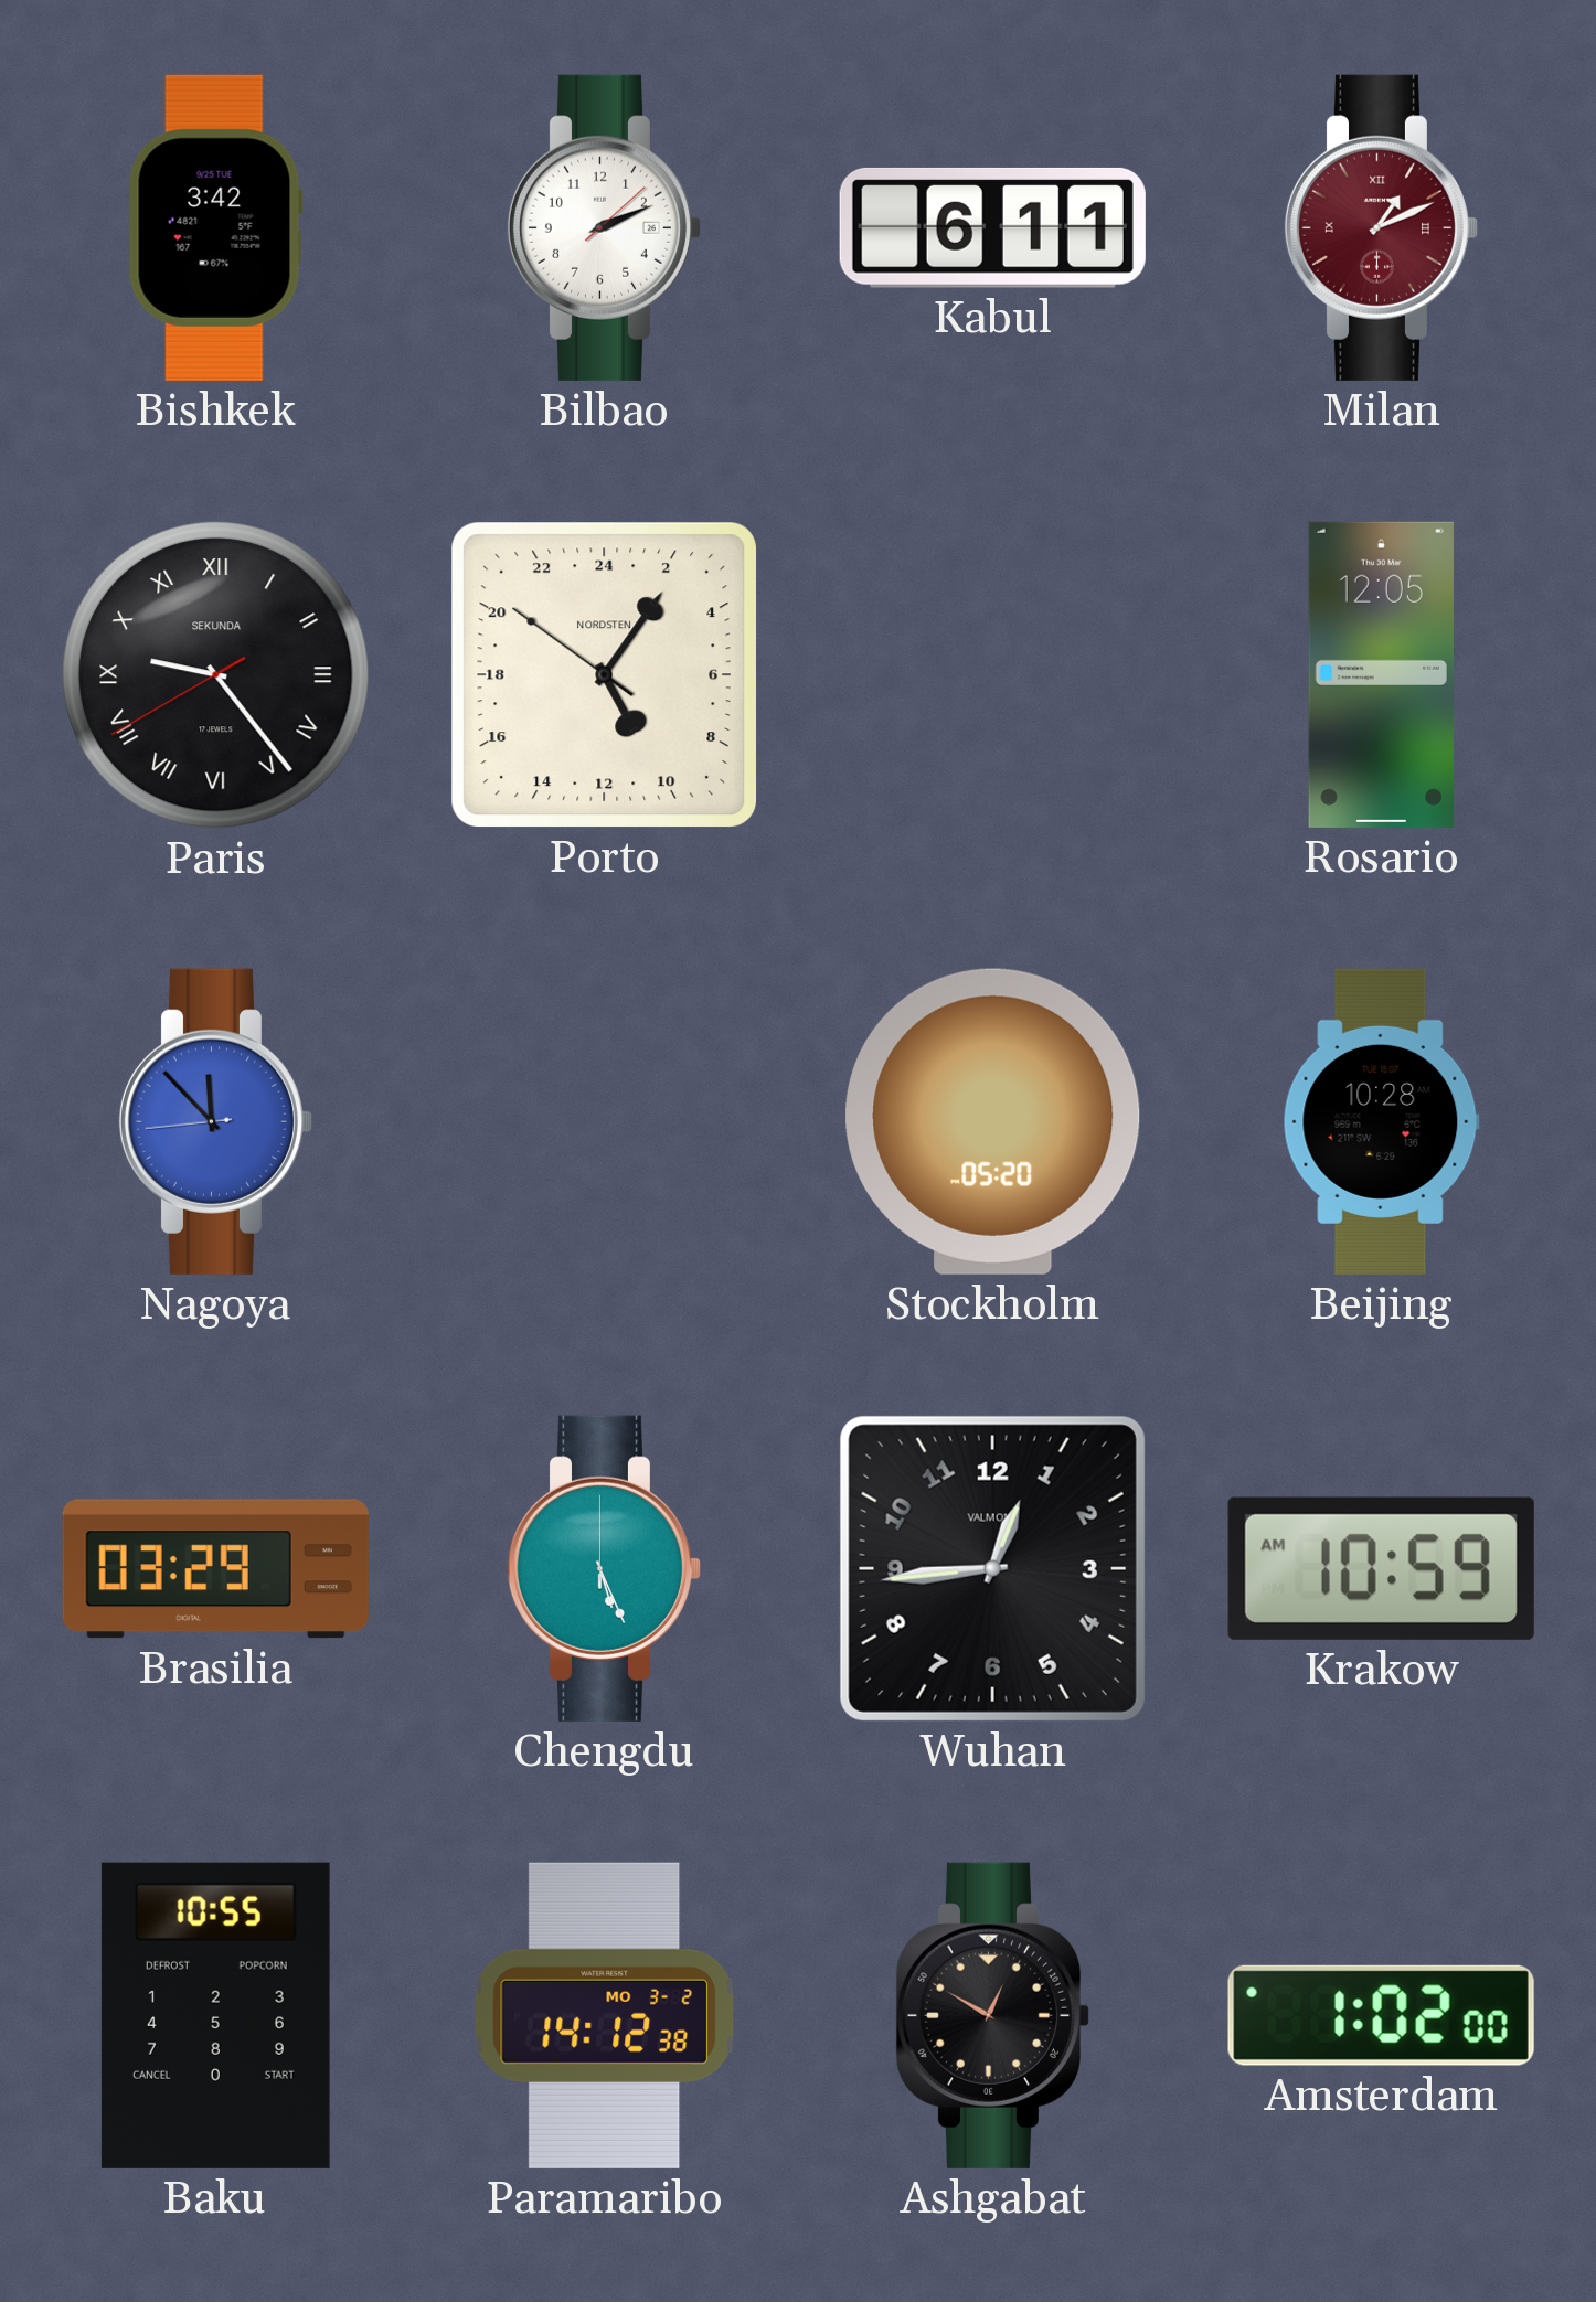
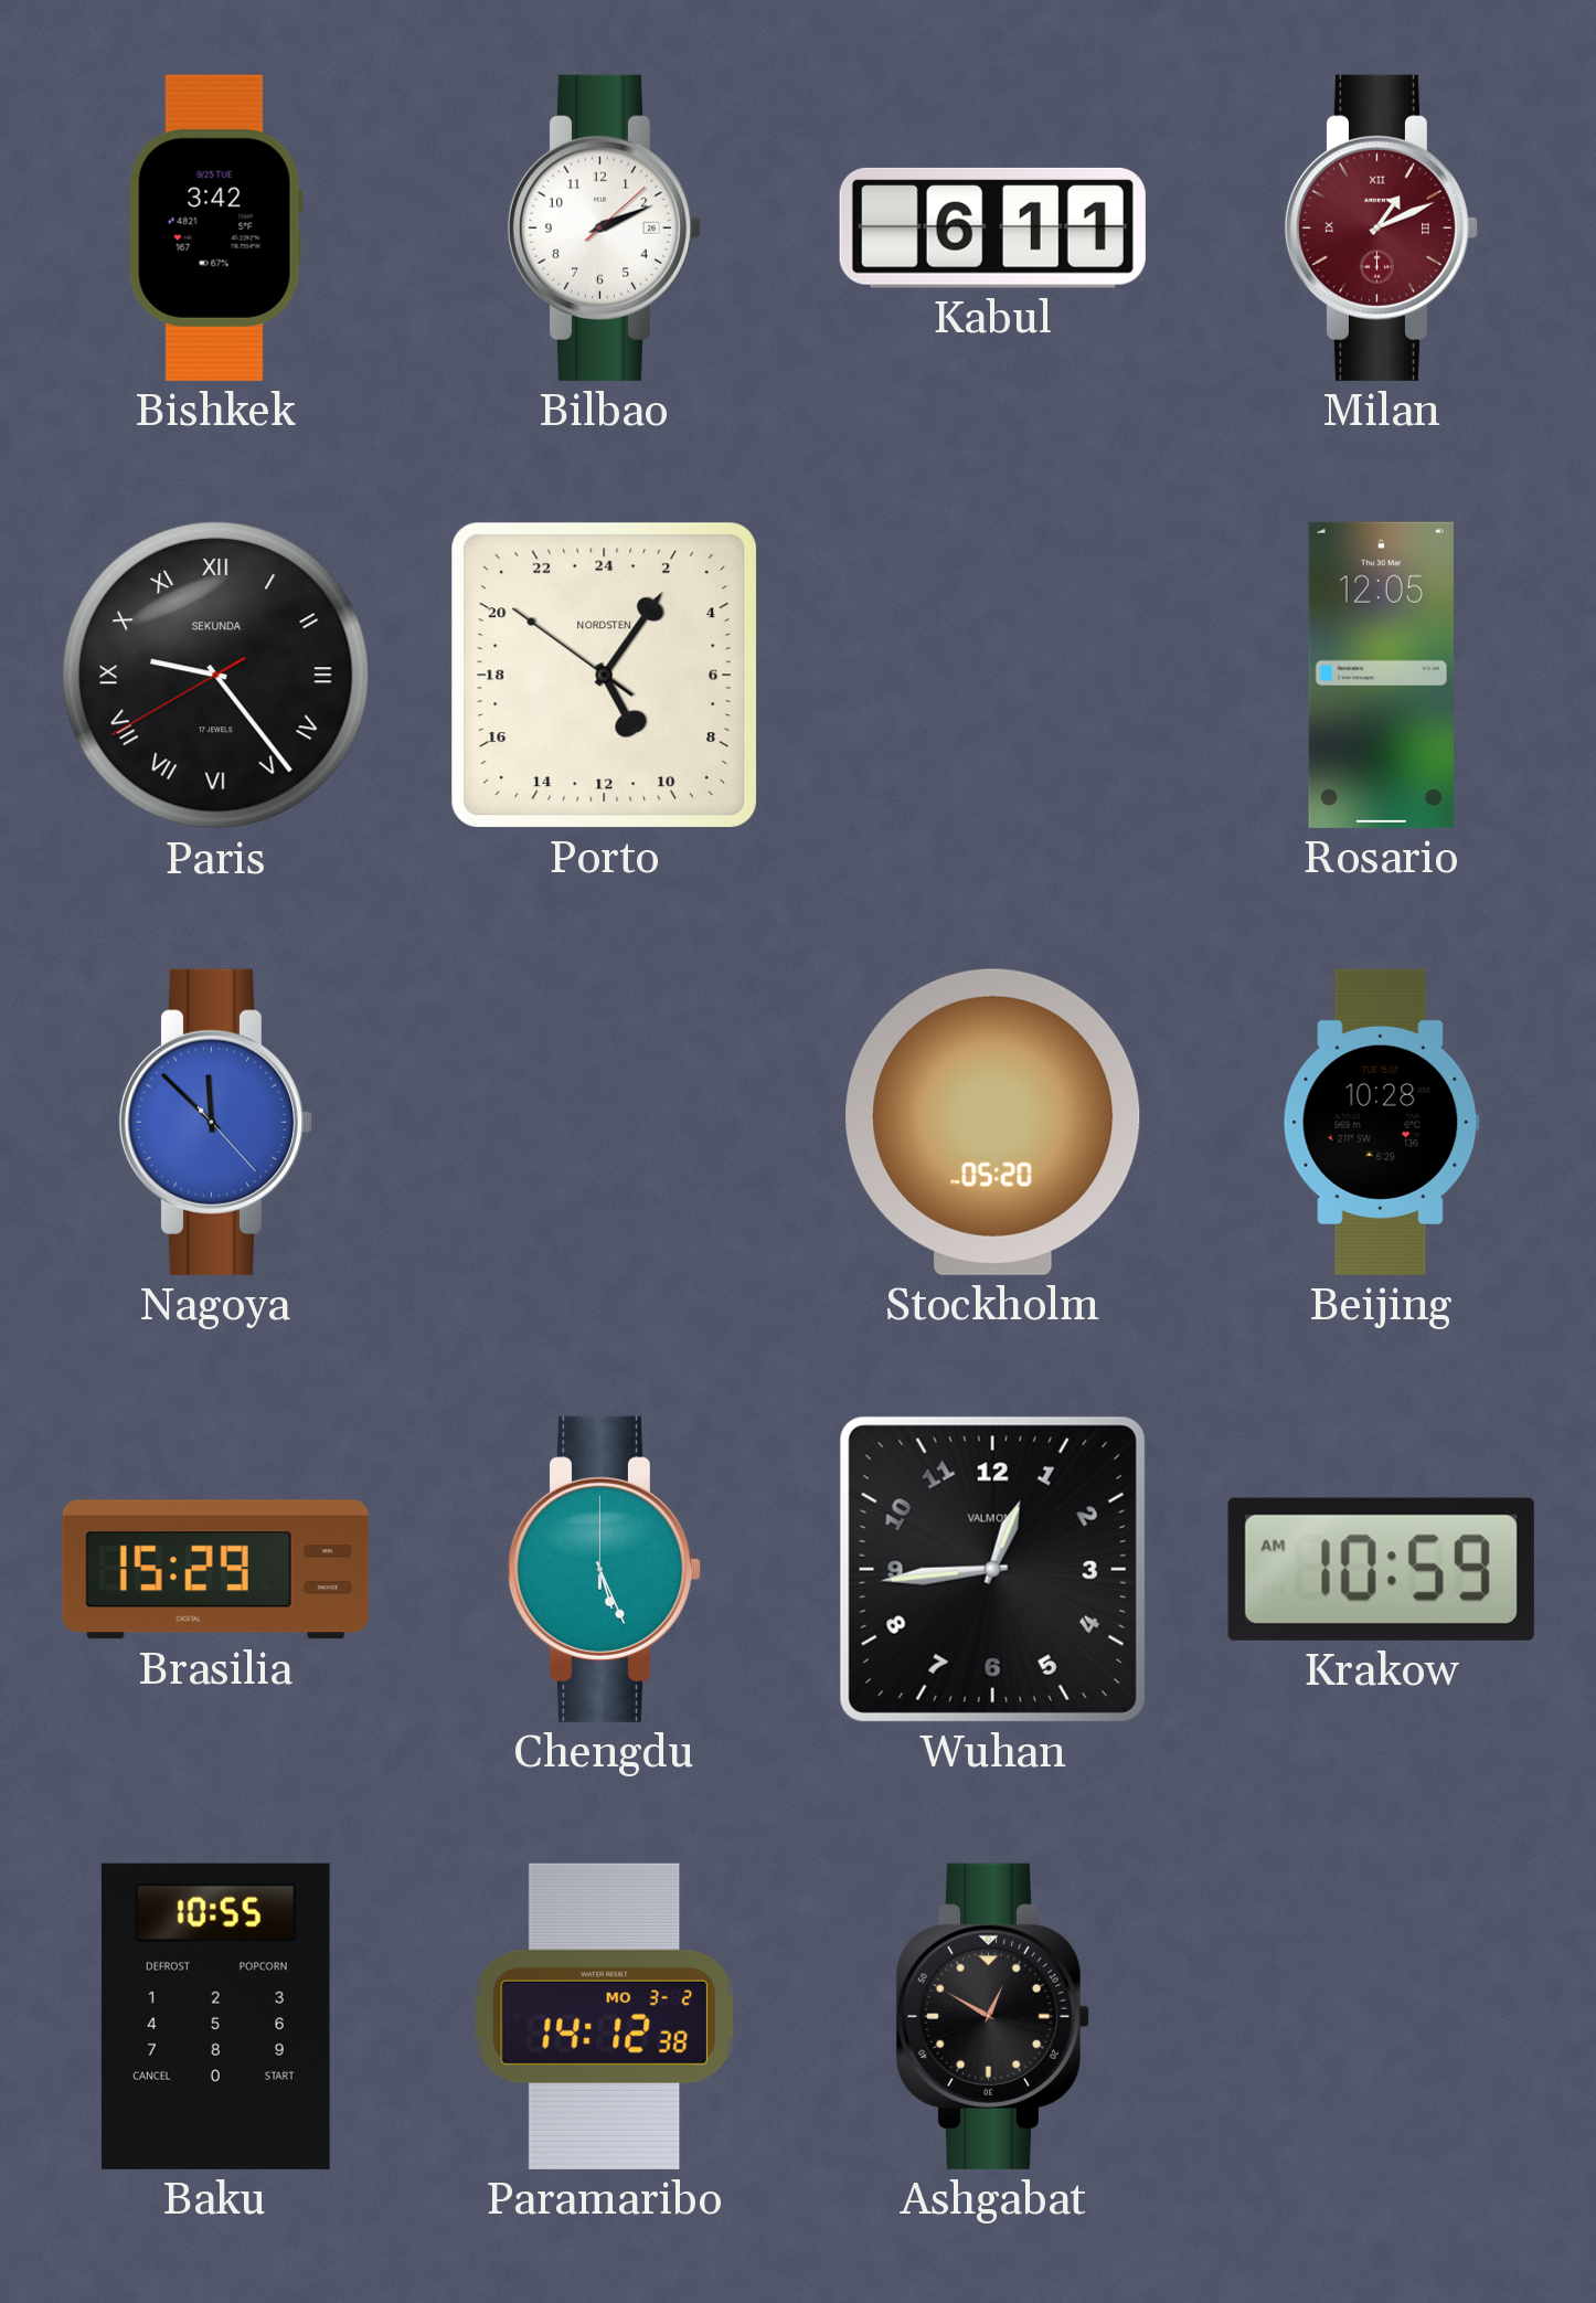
Nagoya: 11:52:44 -> 11:52:23 (215, 1122)
Brasilia: 03:29 -> 15:29 (215, 1570)
Amsterdam: 1:02 -> none (1381, 2015)
